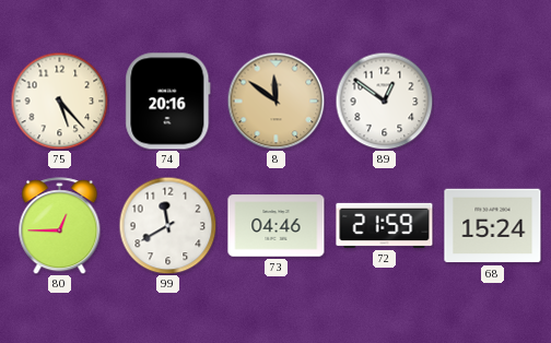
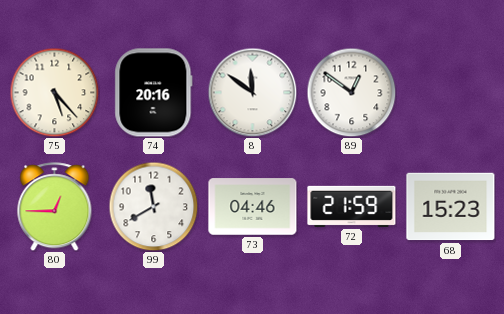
8 dial: champagne -> white (252, 92)
68: 15:24 -> 15:23 (451, 207)
